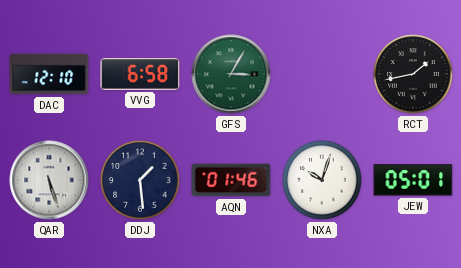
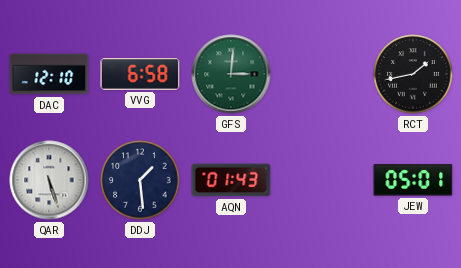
GFS: 3:05 -> 3:01 (231, 74)
AQN: 01:46 -> 01:43 (231, 180)
NXA: 10:03 -> none (322, 180)
